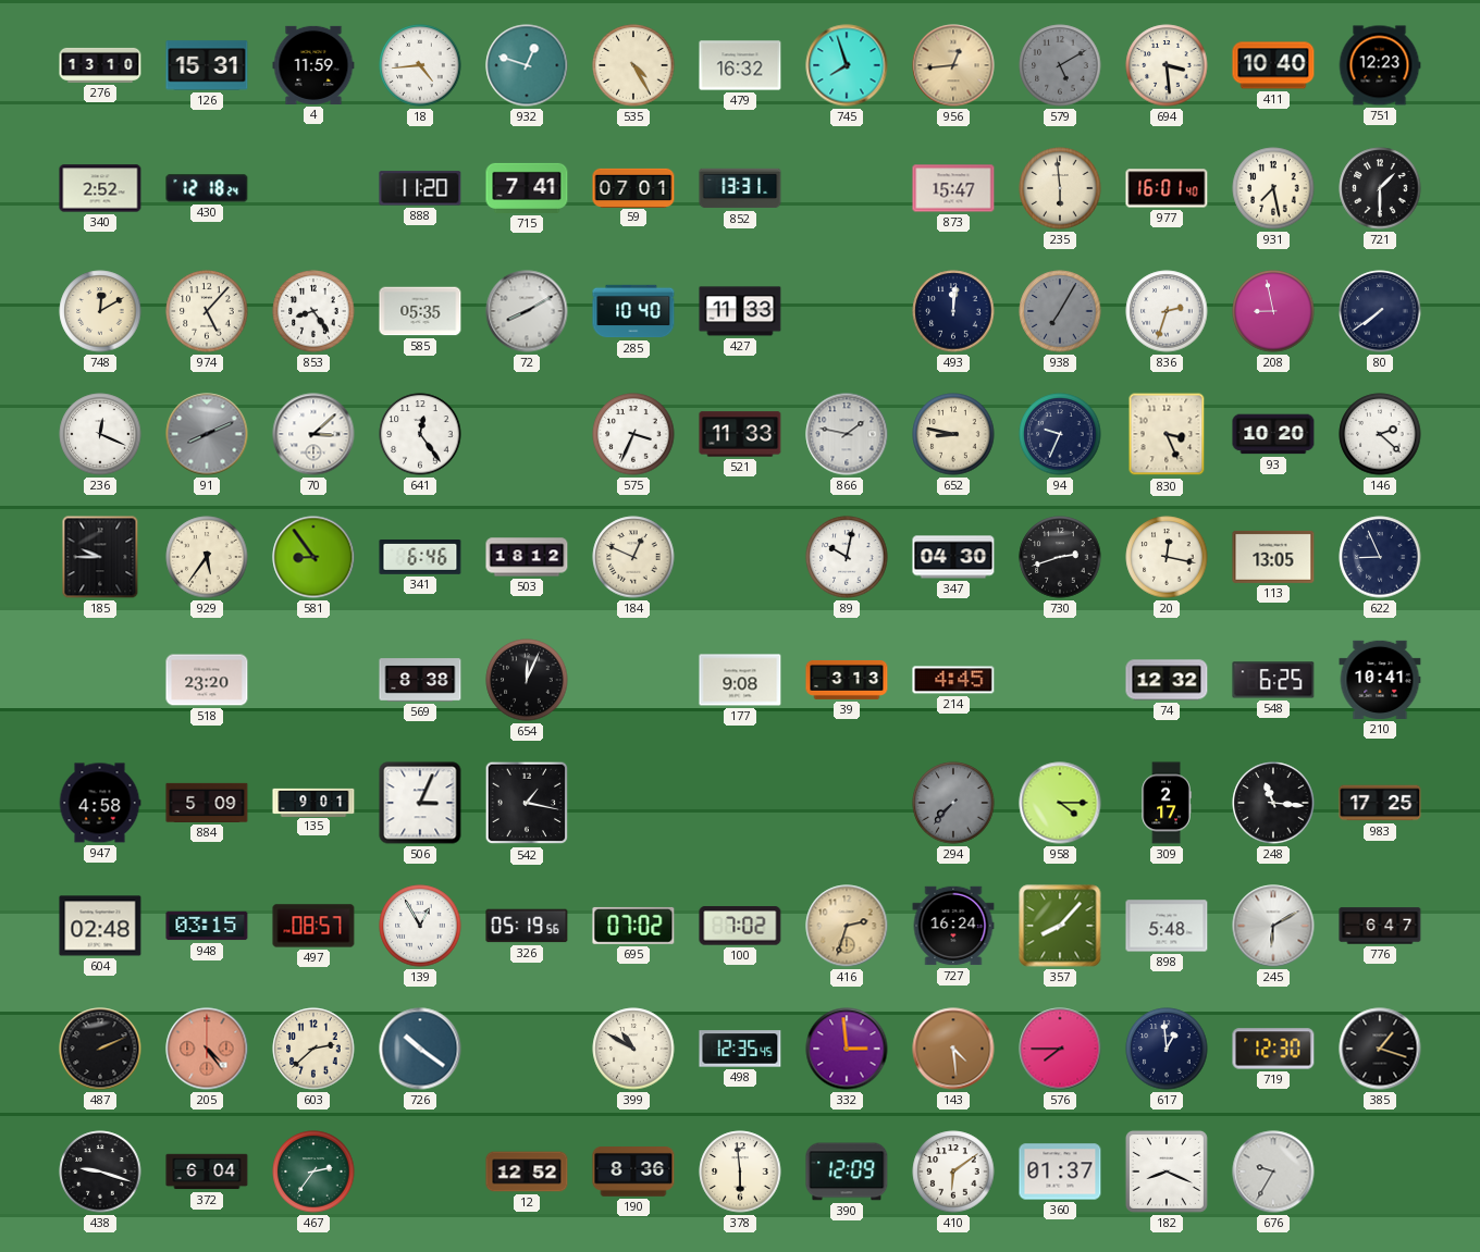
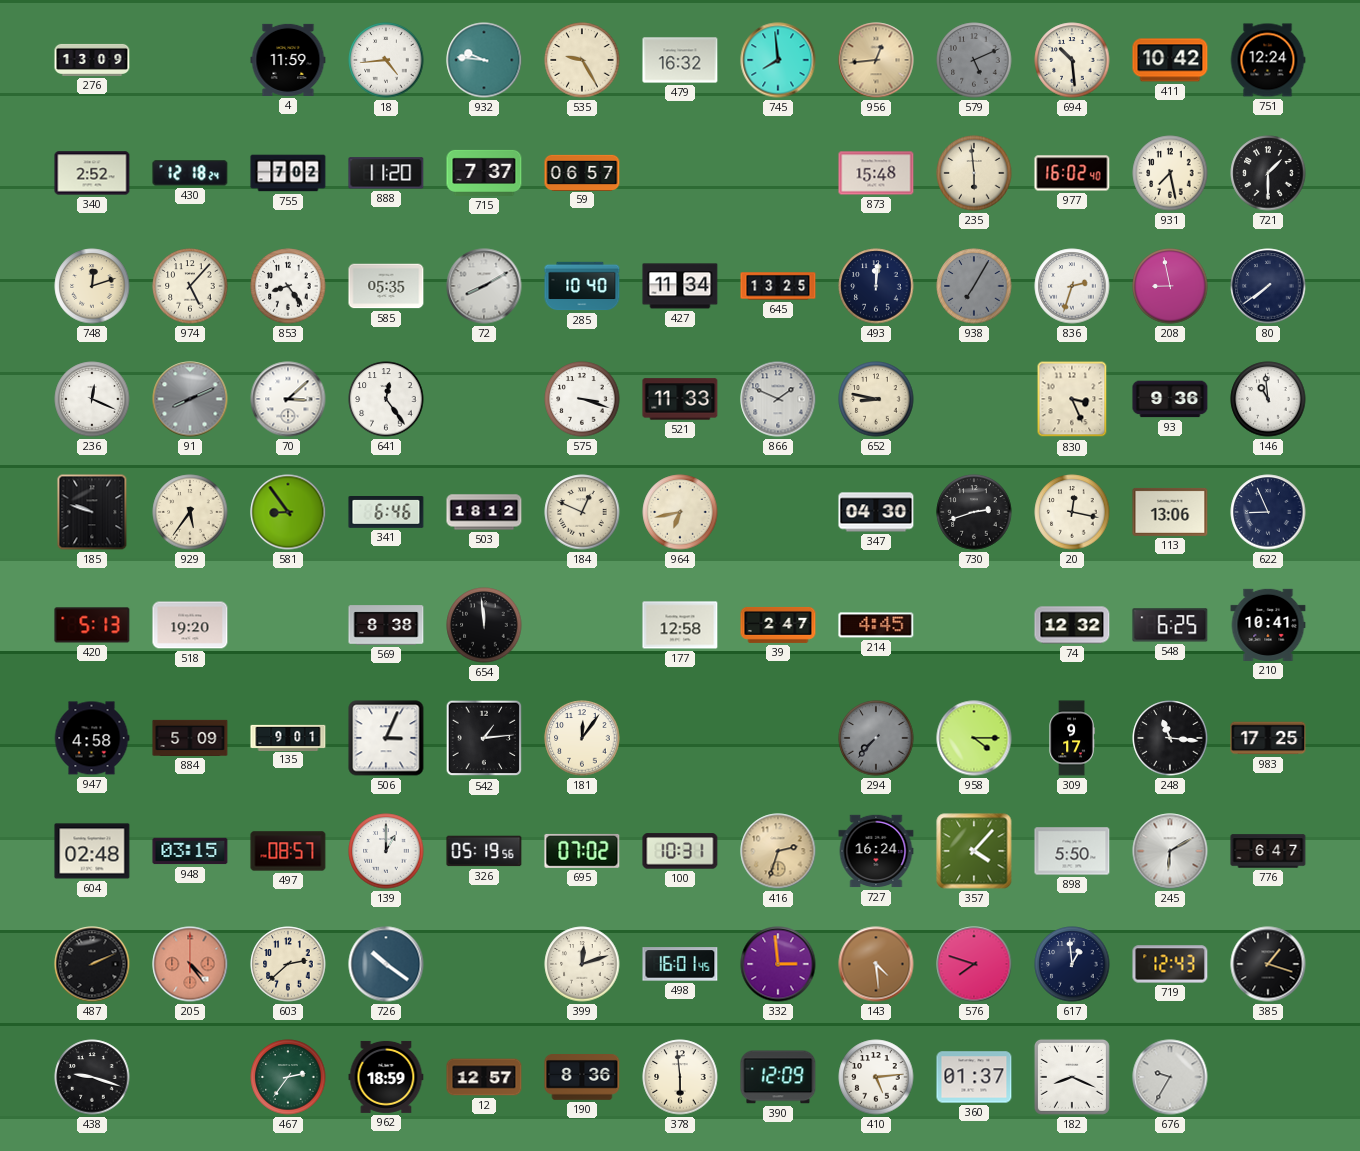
276: 13:10 -> 13:09 (92, 60)
126: 15:31 -> none (207, 65)
932: 12:48 -> 9:46 (484, 60)
535: 4:25 -> 9:25 (582, 60)
745: 7:57 -> 7:59 (778, 60)
579: 5:10 -> 5:11 (974, 60)
694: 3:29 -> 10:29 (1072, 60)
411: 10:40 -> 10:42 (1170, 60)
751: 12:23 -> 12:24 (1268, 60)
755: none -> 7:02 (288, 173)
715: 7:41 -> 7:37 (484, 173)
59: 07:01 -> 06:57 (582, 172)
852: 13:31 -> none (740, 188)
873: 15:47 -> 15:48 (876, 173)
977: 16:01 -> 16:02 (1072, 173)
748: 12:10 -> 12:12 (92, 286)
427: 11:33 -> 11:34 (680, 286)
645: none -> 13:25 (778, 286)
575: 3:34 -> 3:18 (582, 399)
866: 1:47 -> 1:49 (778, 399)
94: 9:34 -> none (1060, 434)
93: 10:20 -> 9:36 (1170, 399)
146: 2:22 -> 10:59 (1268, 399)
185: 9:45 -> 9:48 (92, 512)
964: none -> 6:43 (680, 512)
89: 10:02 -> none (847, 557)
113: 13:05 -> 13:06 (1170, 512)
420: none -> 5:13 (92, 625)
518: 23:20 -> 19:20 (190, 625)
654: 12:04 -> 11:59 (484, 625)
177: 9:08 -> 12:58 (680, 625)
39: 3:13 -> 2:47 (778, 625)
542: 1:17 -> 1:14 (484, 738)
181: none -> 12:06 (582, 738)
309: 2:17 -> 9:17 (1072, 738)
139: 12:55 -> 1:00 (386, 851)
100: 7:02 -> 10:31 (680, 851)
357: 8:07 -> 4:07 (974, 851)
898: 5:48 -> 5:50 (1072, 851)
399: 10:50 -> 12:12 (582, 964)
498: 12:35 -> 16:01 (680, 964)
576: 7:45 -> 7:48 (974, 964)
719: 12:30 -> 12:43 (1170, 964)
372: 6:04 -> none (207, 1172)
962: none -> 18:59 (386, 1077)
12: 12:52 -> 12:57 (484, 1077)
410: 6:09 -> 5:14 (876, 1077)
